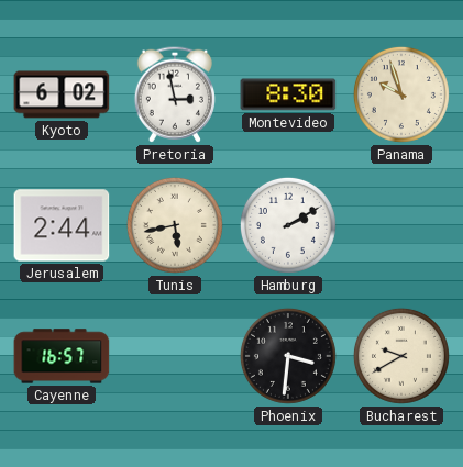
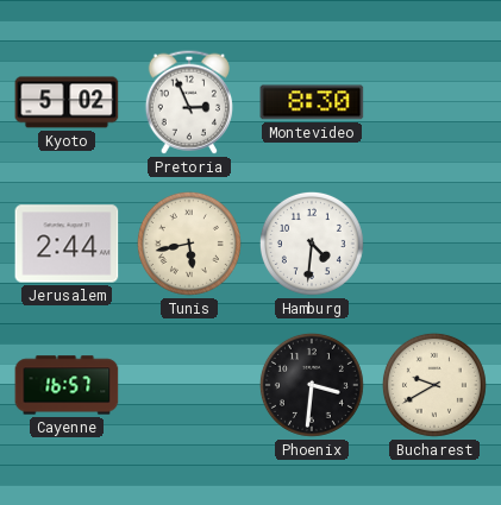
Kyoto: 6:02 -> 5:02 (67, 102)
Pretoria: 2:58 -> 2:56 (189, 102)
Panama: 9:57 -> none (401, 94)
Hamburg: 2:10 -> 4:31 (312, 244)
